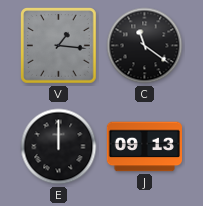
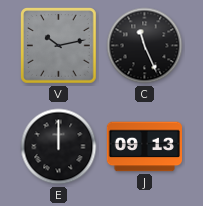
V: 1:16 -> 10:13 (59, 46)
C: 11:21 -> 11:26 (145, 46)
